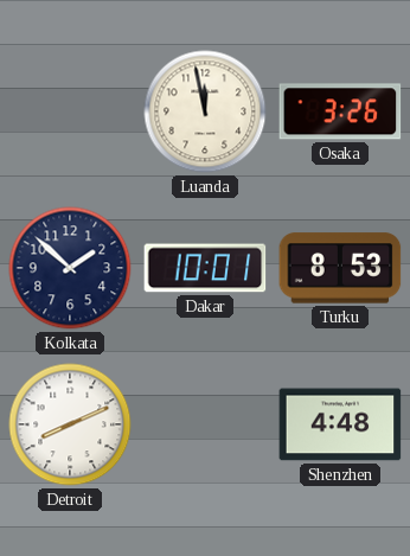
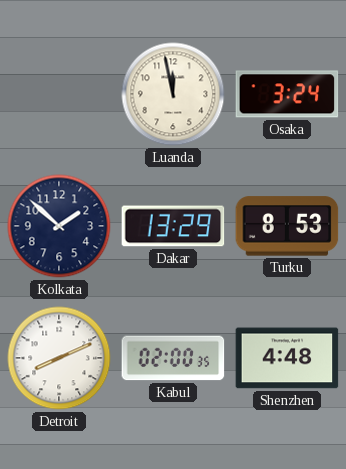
Osaka: 3:26 -> 3:24 (287, 94)
Dakar: 10:01 -> 13:29 (173, 226)
Kabul: none -> 02:00 (173, 358)
